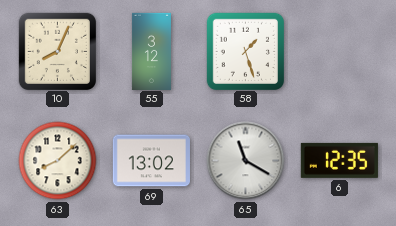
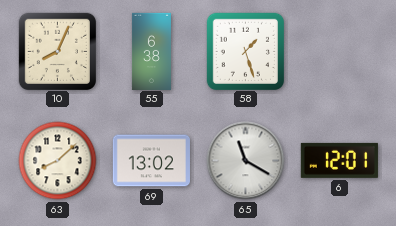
55: 3:12 -> 6:38 (151, 51)
6: 12:35 -> 12:01 (339, 160)
